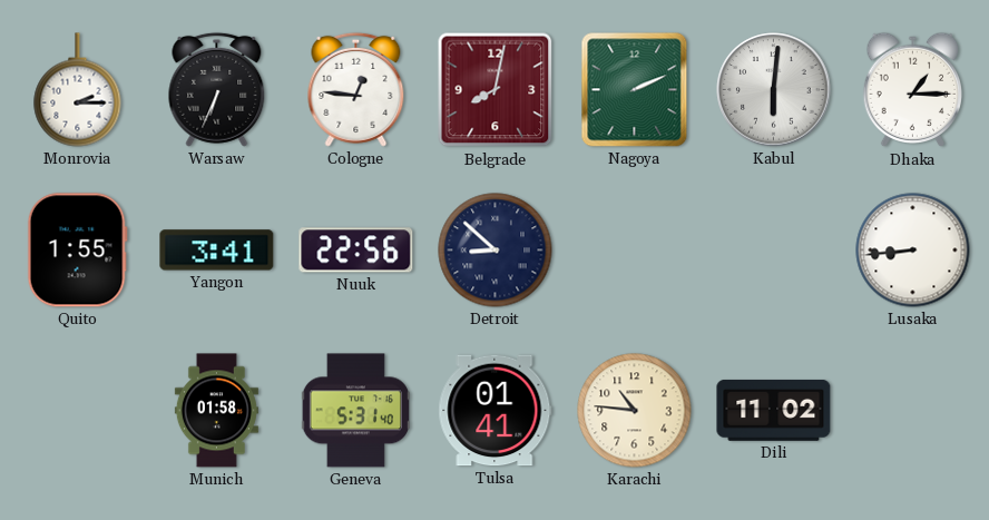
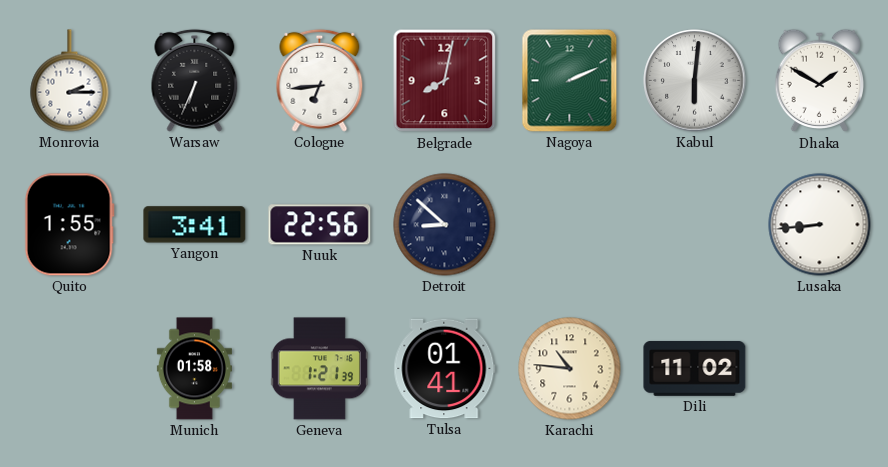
Cologne: 12:46 -> 6:44 (320, 80)
Dhaka: 1:15 -> 1:50 (820, 81)
Geneva: 5:31 -> 1:21 (319, 369)
